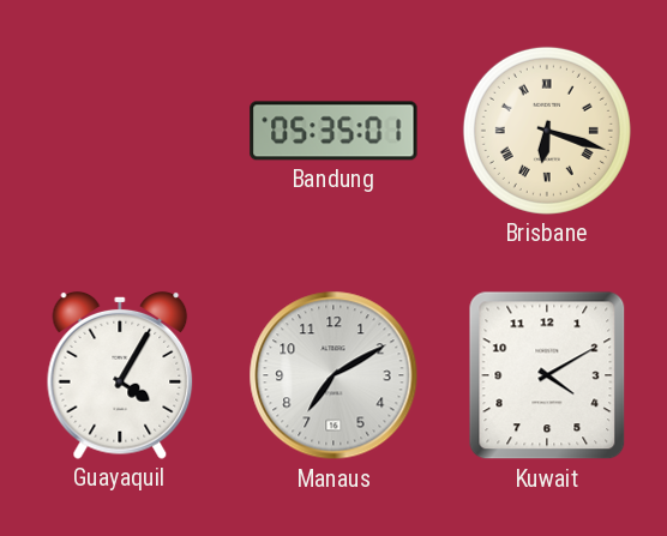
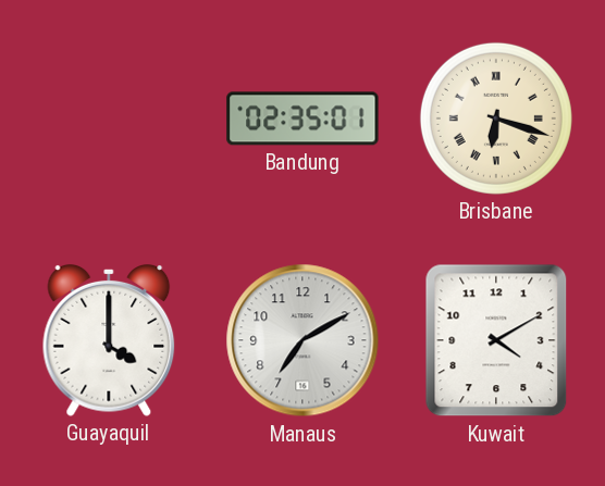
Bandung: 05:35 -> 02:35 (302, 119)
Guayaquil: 4:05 -> 4:00 (109, 340)
